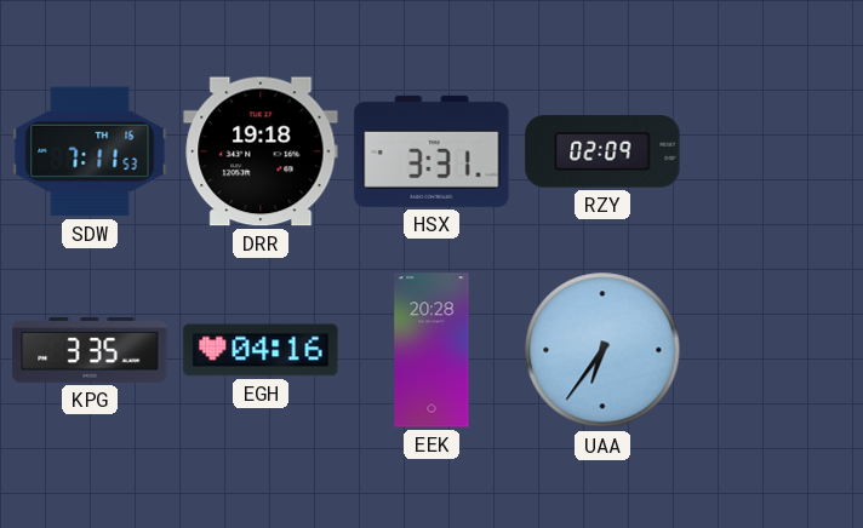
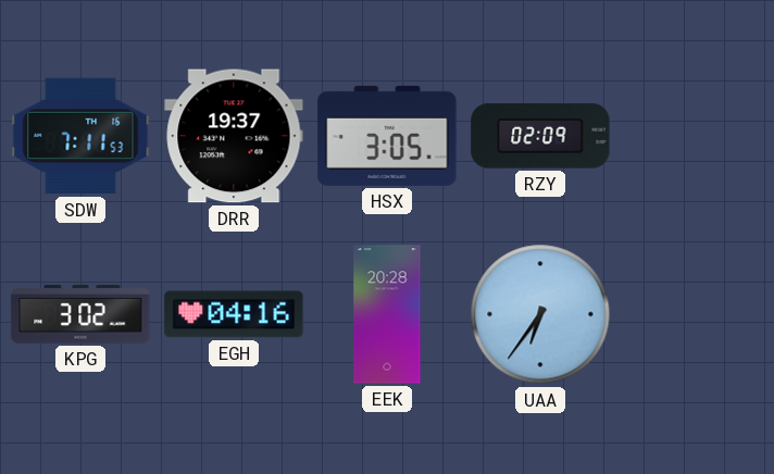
DRR: 19:18 -> 19:37 (234, 136)
HSX: 3:31 -> 3:05 (387, 136)
KPG: 3:35 -> 3:02 (80, 314)
